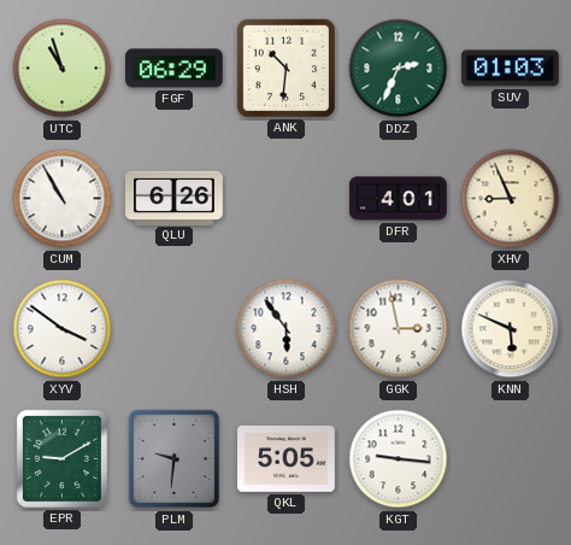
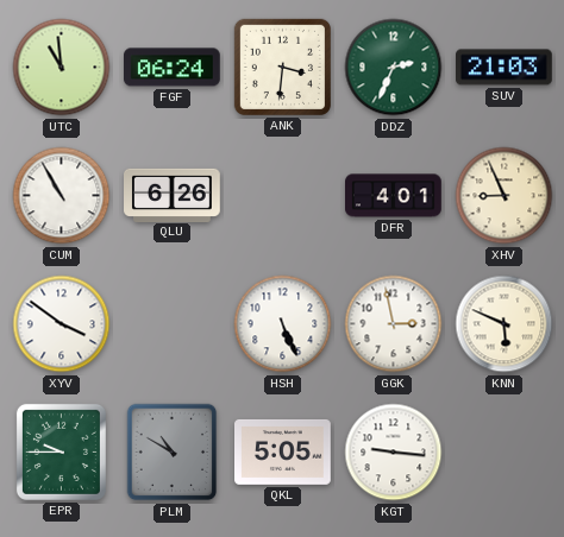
UTC: 10:57 -> 10:59 (62, 68)
FGF: 06:29 -> 06:24 (173, 68)
ANK: 10:31 -> 3:31 (282, 67)
SUV: 01:03 -> 21:03 (505, 68)
HSH: 5:54 -> 5:26 (283, 324)
EPR: 9:10 -> 9:45 (61, 451)
PLM: 9:31 -> 10:50 (173, 453)
